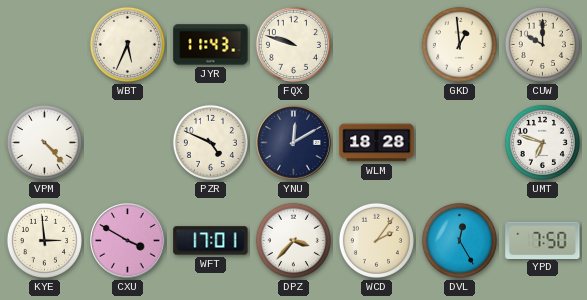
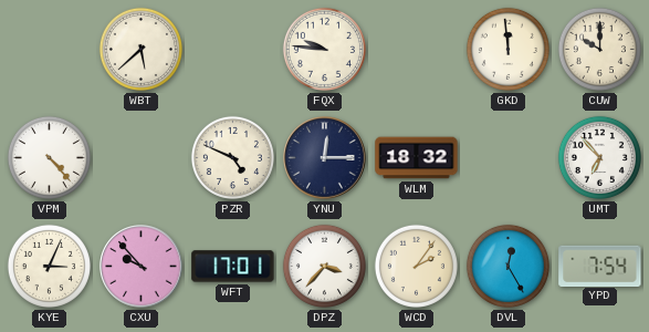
WBT: 5:34 -> 5:38 (140, 49)
JYR: 11:43 -> none (211, 45)
FQX: 9:48 -> 9:46 (324, 49)
GKD: 12:59 -> 11:59 (507, 49)
YNU: 12:10 -> 12:15 (325, 158)
WLM: 18:28 -> 18:32 (417, 158)
UMT: 6:48 -> 6:53 (599, 157)
KYE: 2:59 -> 3:04 (49, 266)
CXU: 3:50 -> 9:53 (142, 267)
YPD: 7:50 -> 7:54 (600, 266)
